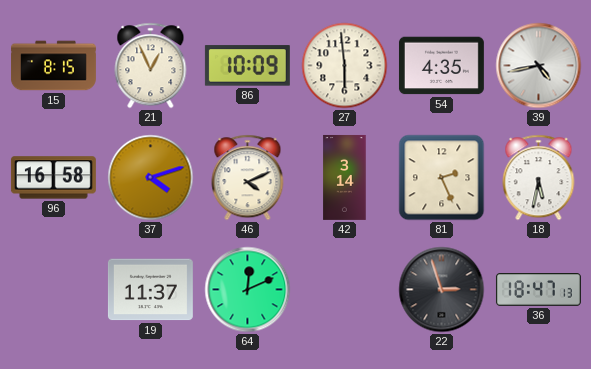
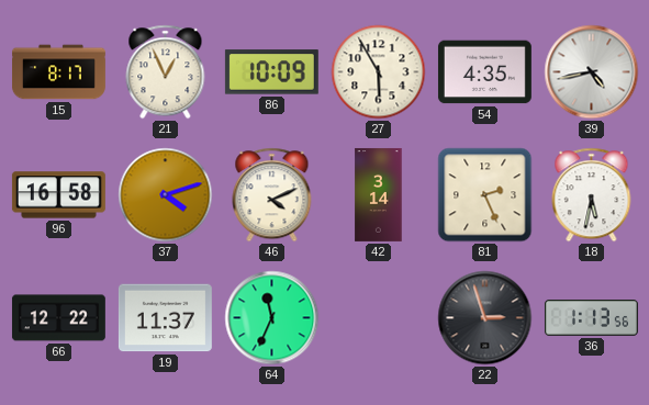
15: 8:15 -> 8:17 (59, 72)
27: 5:59 -> 5:55 (379, 72)
66: none -> 12:22 (58, 318)
64: 12:11 -> 11:34 (272, 318)
36: 18:47 -> 1:13 (591, 318)
